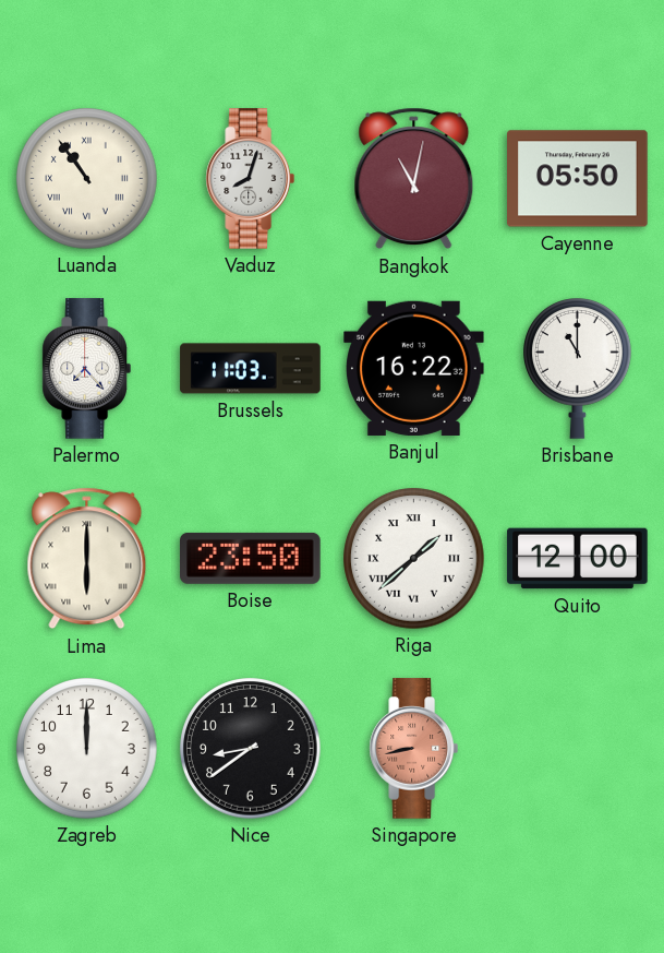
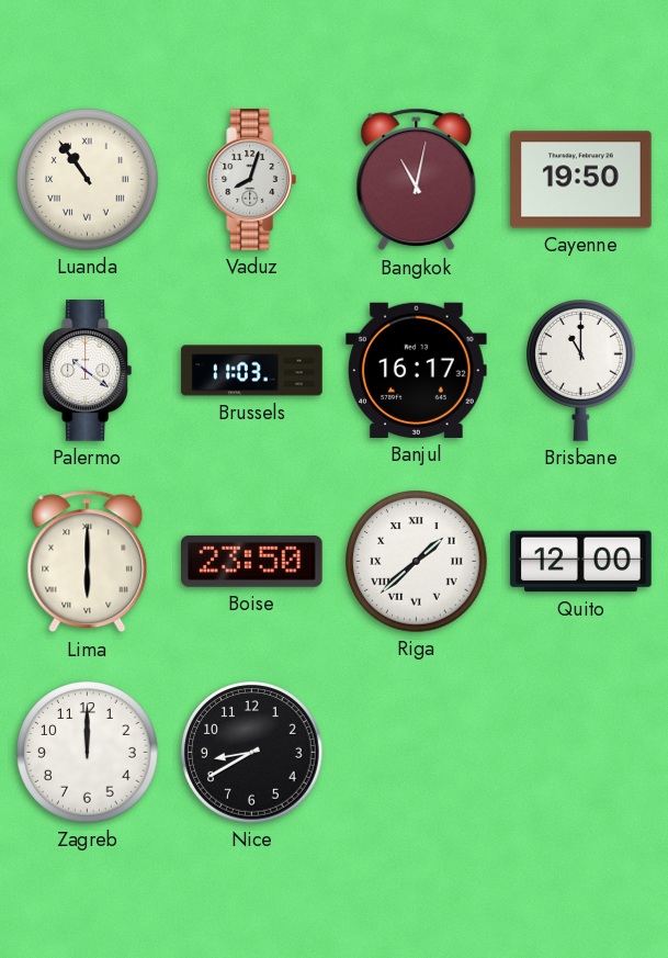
Cayenne: 05:50 -> 19:50 (581, 180)
Palermo: 7:23 -> 10:21 (87, 371)
Banjul: 16:22 -> 16:17 (417, 370)
Nice: 8:39 -> 8:40 (252, 753)
Singapore: 8:43 -> none (413, 749)
